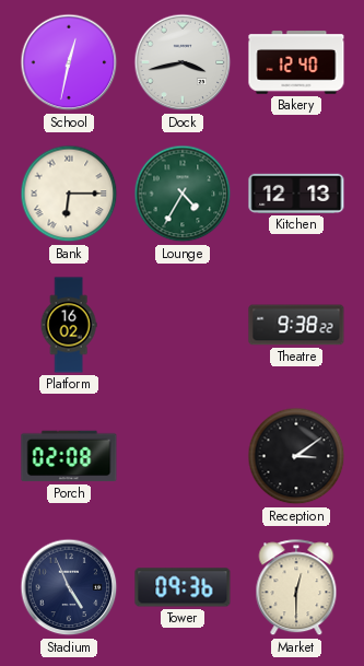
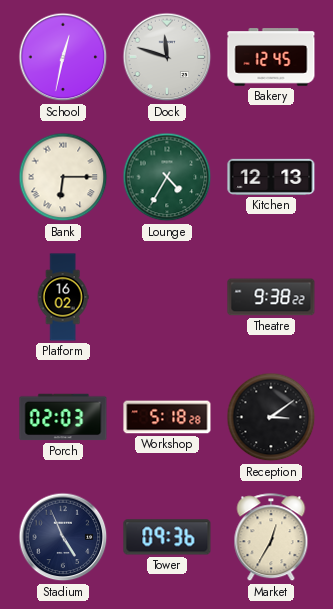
Dock: 3:43 -> 11:48 (167, 57)
Bakery: 12:40 -> 12:45 (271, 57)
Porch: 02:08 -> 02:03 (63, 417)
Workshop: none -> 5:18 (167, 417)
Market: 12:30 -> 12:35 (271, 538)
